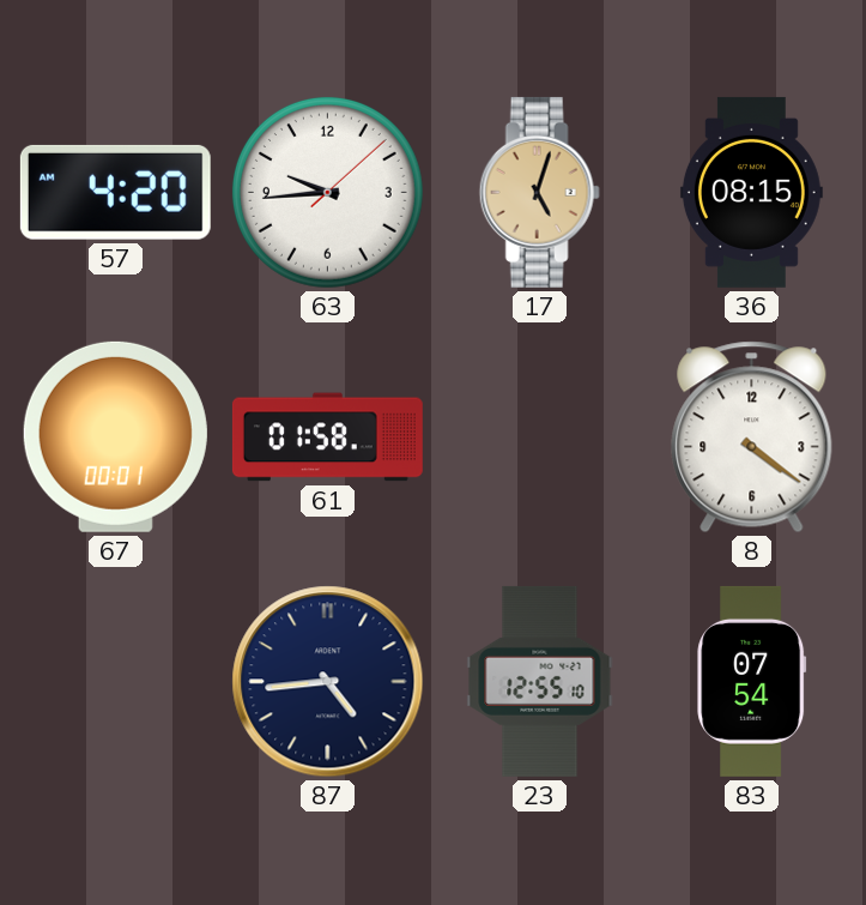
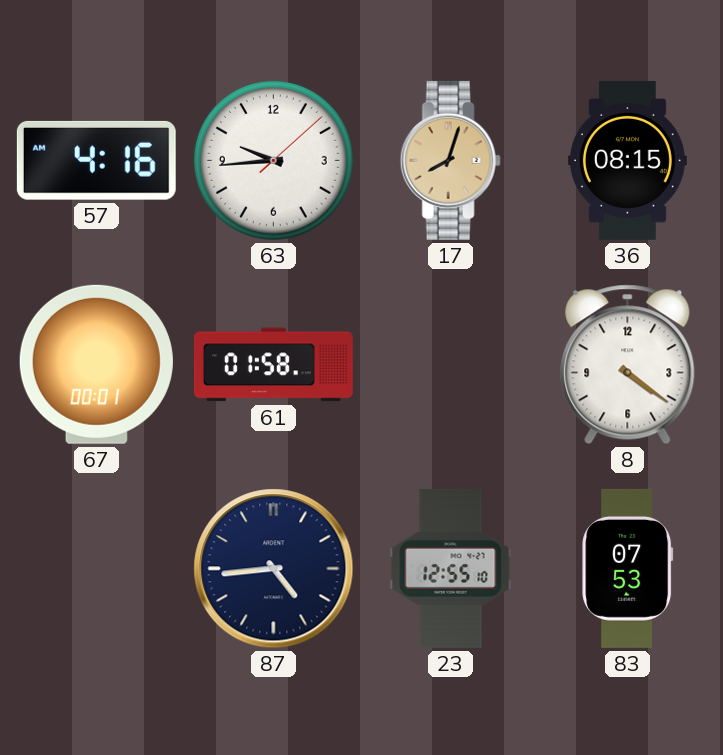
57: 4:20 -> 4:16 (96, 160)
17: 5:03 -> 8:03 (450, 160)
83: 07:54 -> 07:53 (628, 568)
